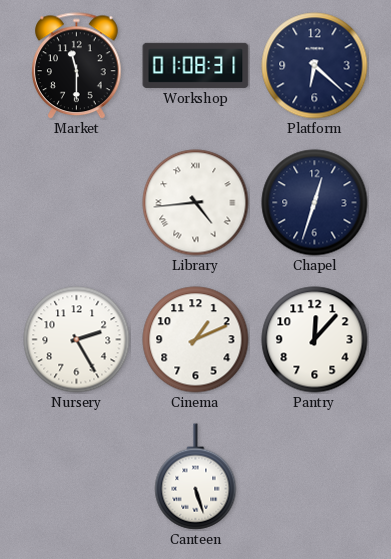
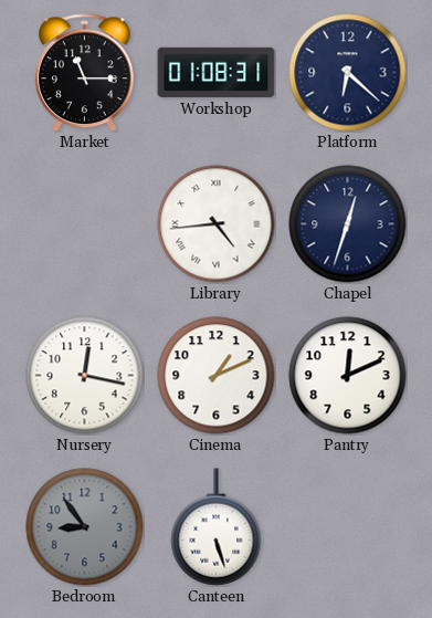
Market: 11:30 -> 11:15 (85, 73)
Nursery: 2:25 -> 12:17 (85, 376)
Pantry: 12:07 -> 12:11 (348, 376)
Bedroom: none -> 8:54 (85, 527)
